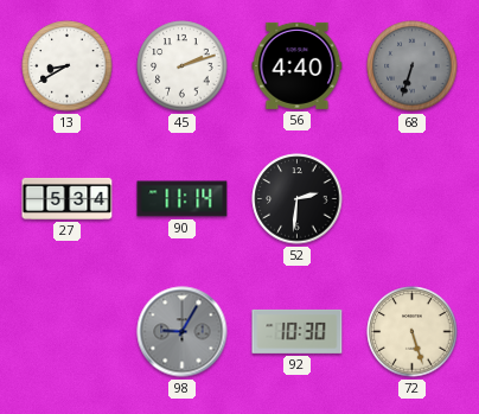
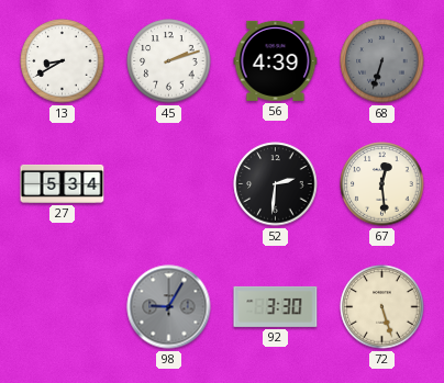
56: 4:40 -> 4:39 (276, 60)
90: 11:14 -> none (183, 199)
67: none -> 12:29 (382, 184)
92: 10:30 -> 3:30 (276, 306)
